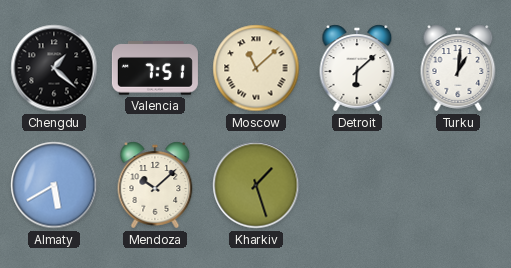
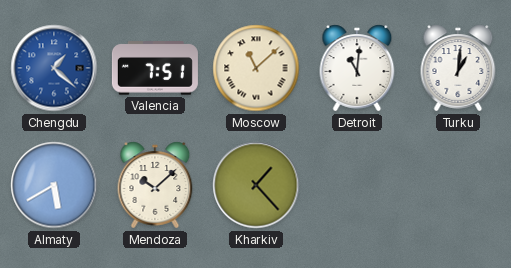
Chengdu dial: black -> blue (54, 68)
Detroit: 6:08 -> 11:01 (357, 68)
Kharkiv: 1:27 -> 1:23 (256, 185)
